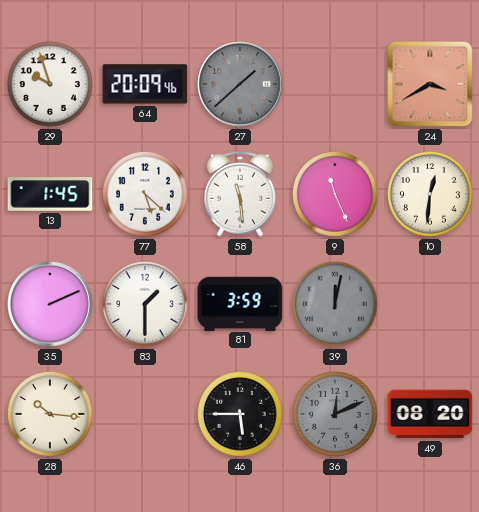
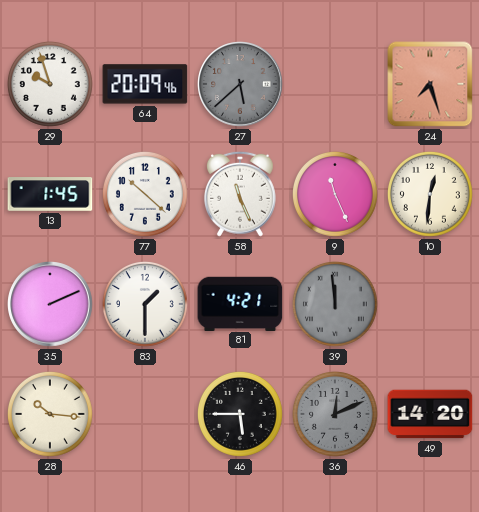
27: 1:38 -> 5:38 (240, 84)
24: 3:40 -> 7:27 (430, 84)
77: 5:22 -> 10:22 (145, 194)
58: 11:29 -> 11:26 (240, 194)
81: 3:59 -> 4:21 (240, 303)
39: 12:02 -> 11:59 (335, 304)
49: 08:20 -> 14:20 (430, 414)
